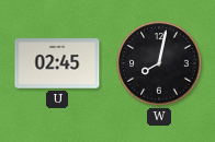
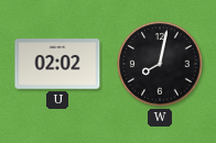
U: 02:45 -> 02:02 (57, 64)
